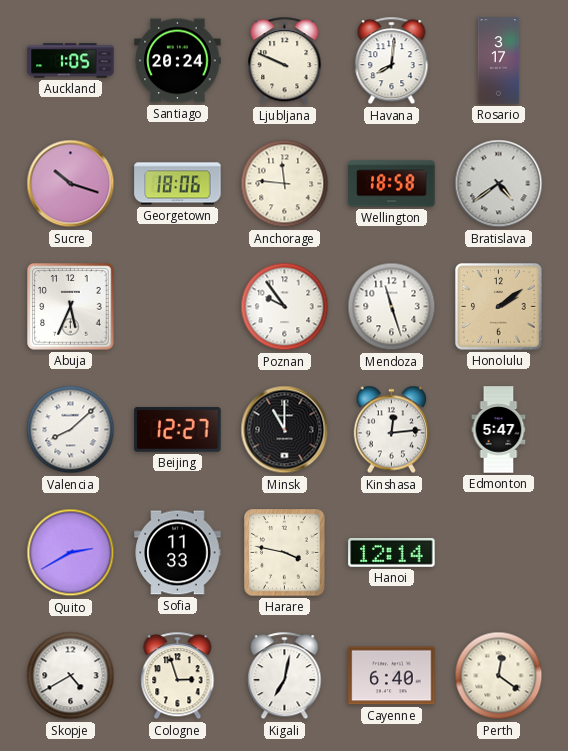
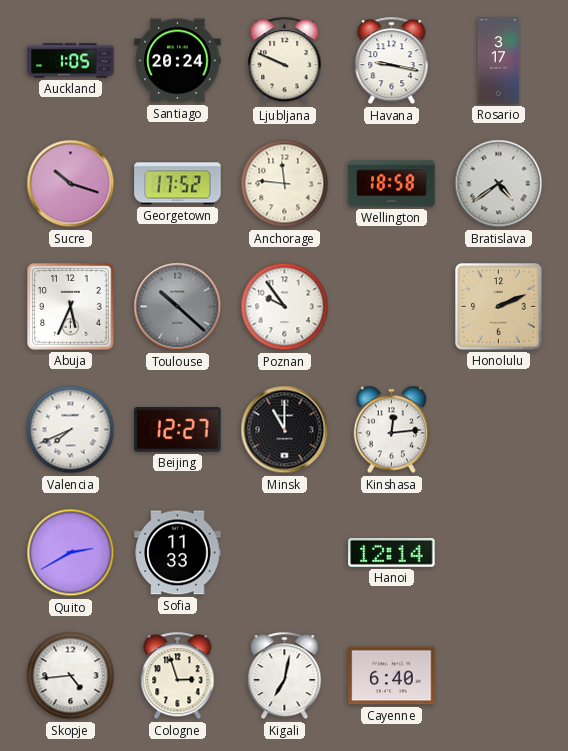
Havana: 8:01 -> 9:17 (392, 61)
Georgetown: 18:06 -> 17:52 (178, 184)
Toulouse: none -> 10:22 (178, 307)
Mendoza: 11:27 -> none (392, 307)
Honolulu: 2:09 -> 2:11 (499, 307)
Valencia: 8:08 -> 7:41 (71, 430)
Edmonton: 5:47 -> none (499, 430)
Harare: 3:47 -> none (285, 553)
Skopje: 4:40 -> 4:44 (71, 676)
Perth: 12:21 -> none (499, 676)
